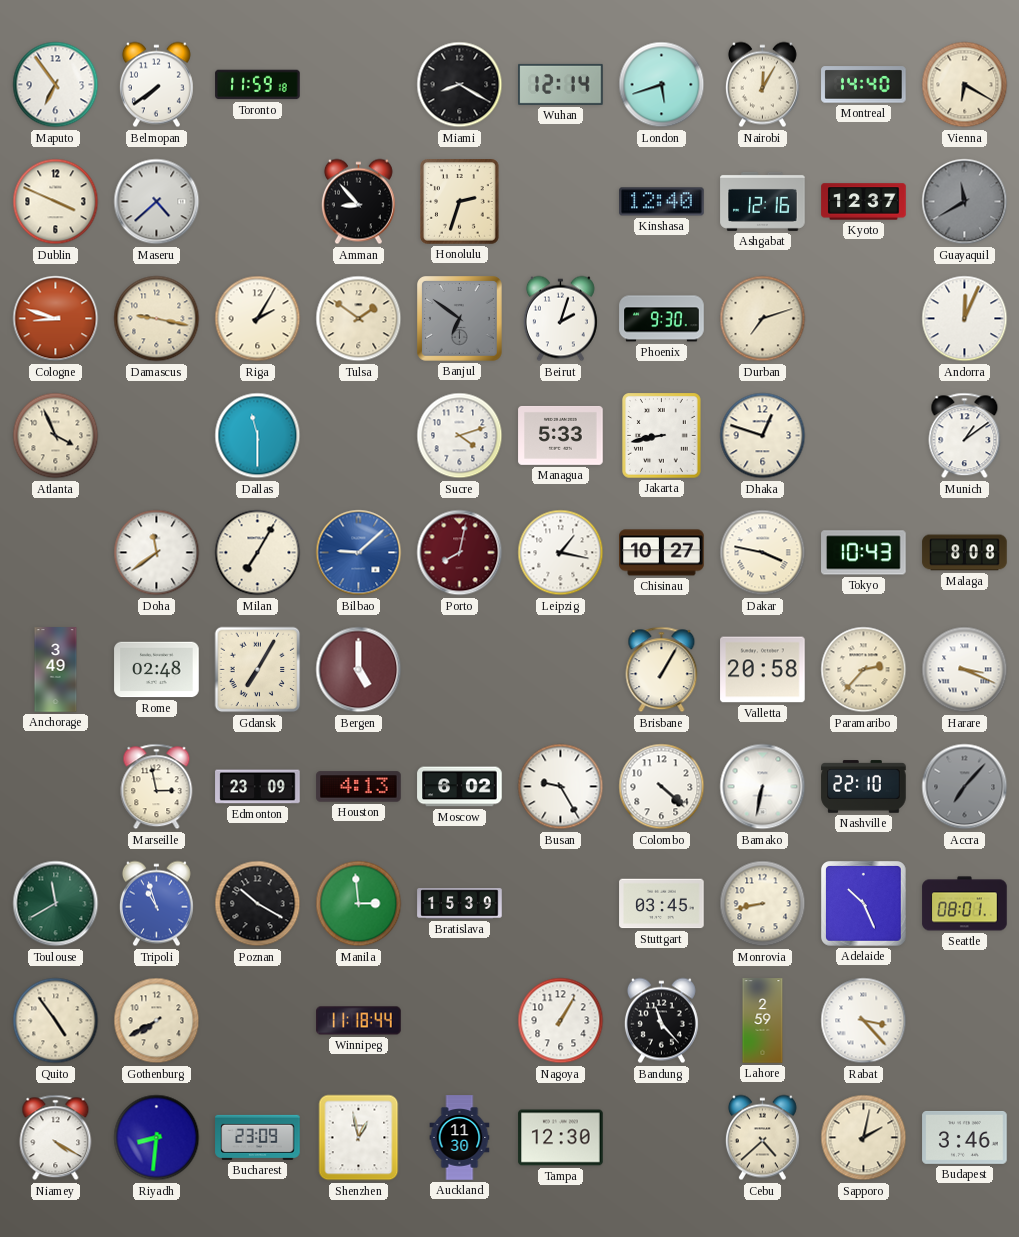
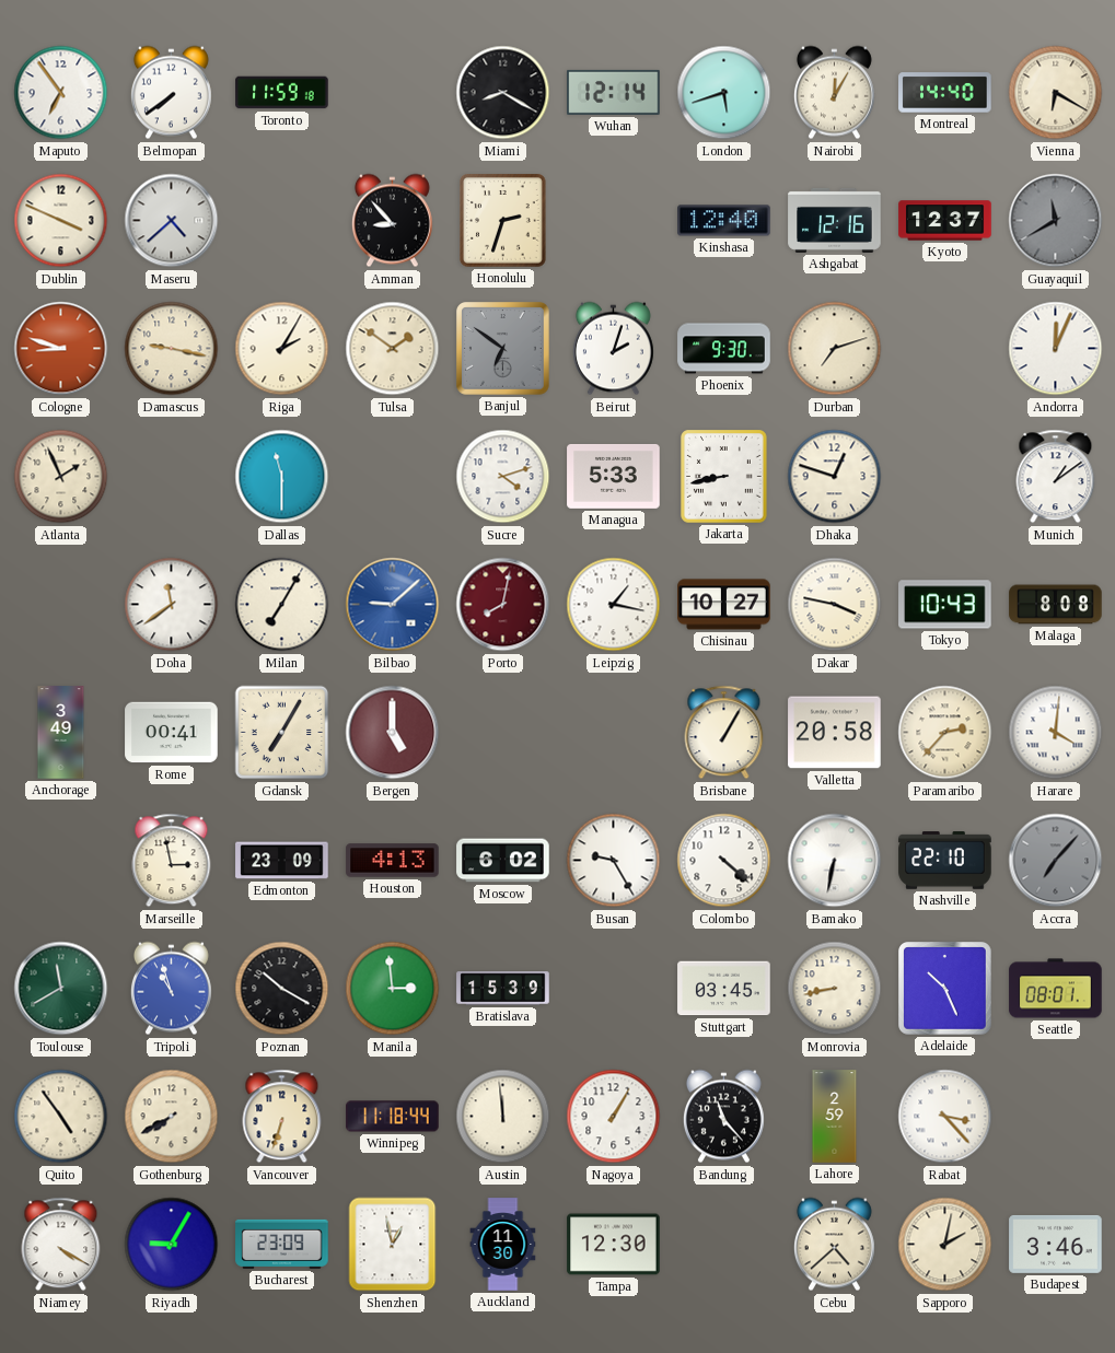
Atlanta: 3:56 -> 1:56 (61, 477)
Rome: 02:48 -> 00:41 (172, 733)
Harare: 3:19 -> 4:01 (1056, 733)
Vancouver: none -> 6:33 (282, 1117)
Austin: none -> 11:59 (503, 1117)
Riyadh: 8:31 -> 9:05 (172, 1245)
